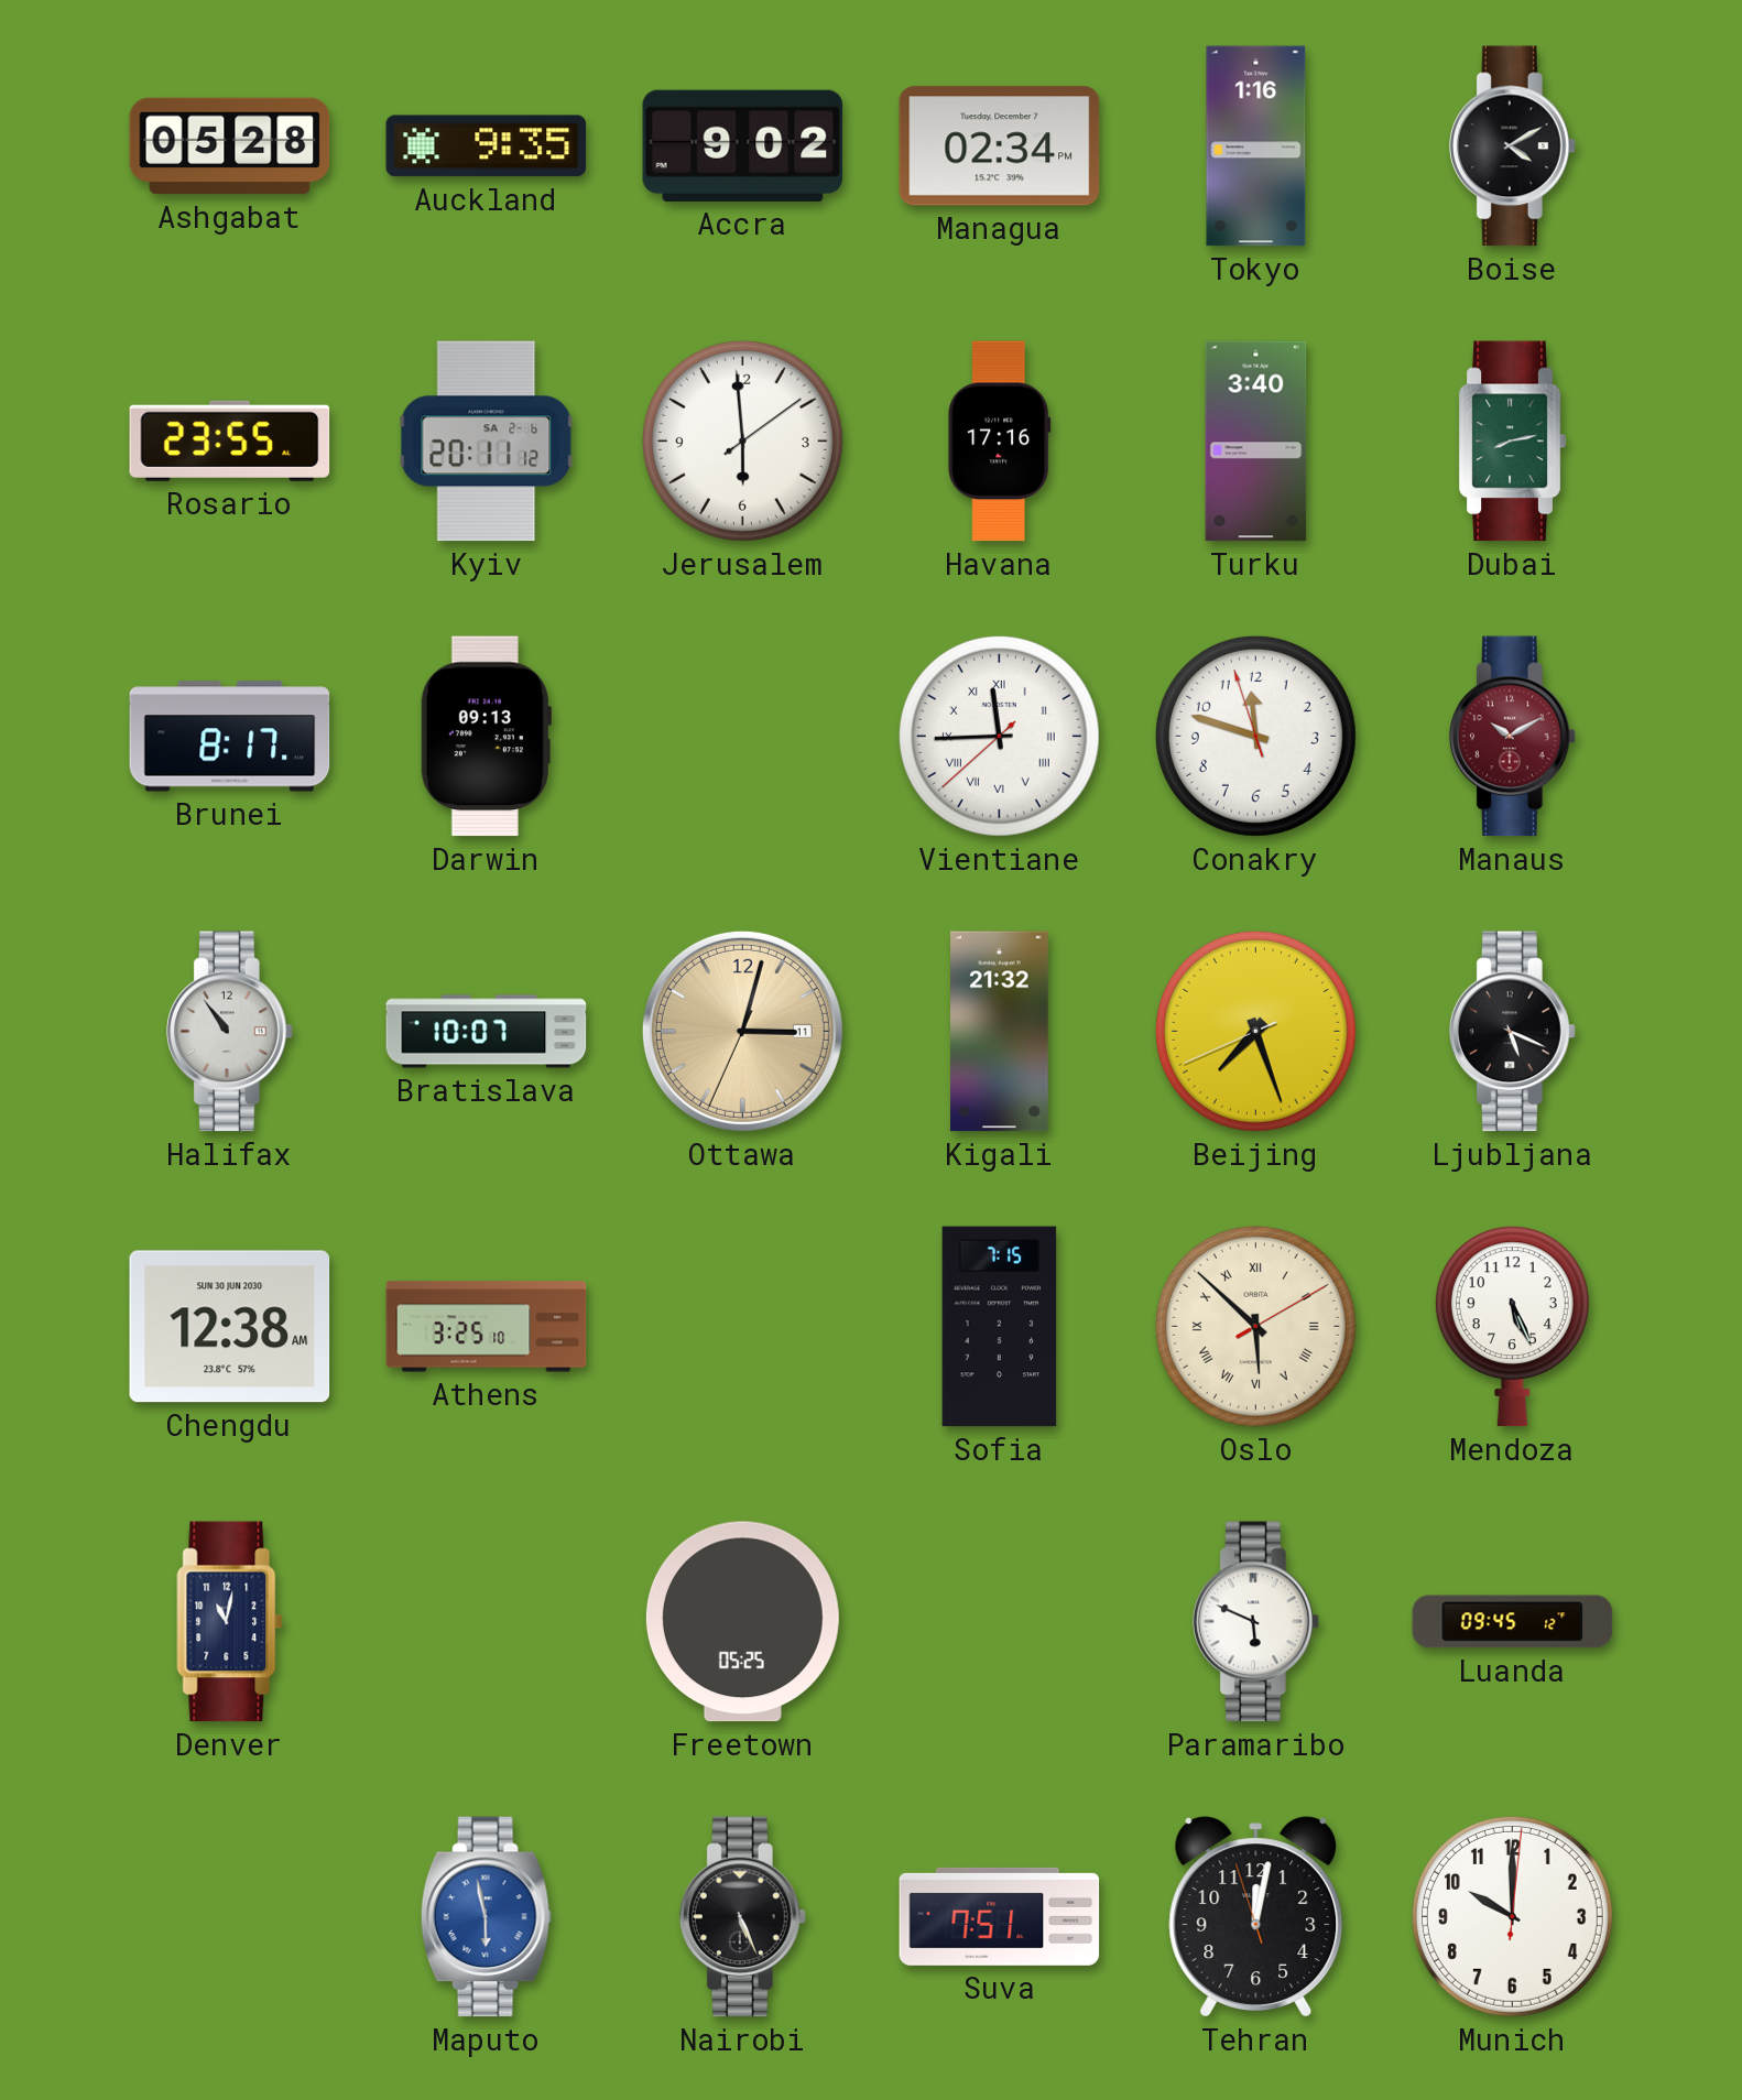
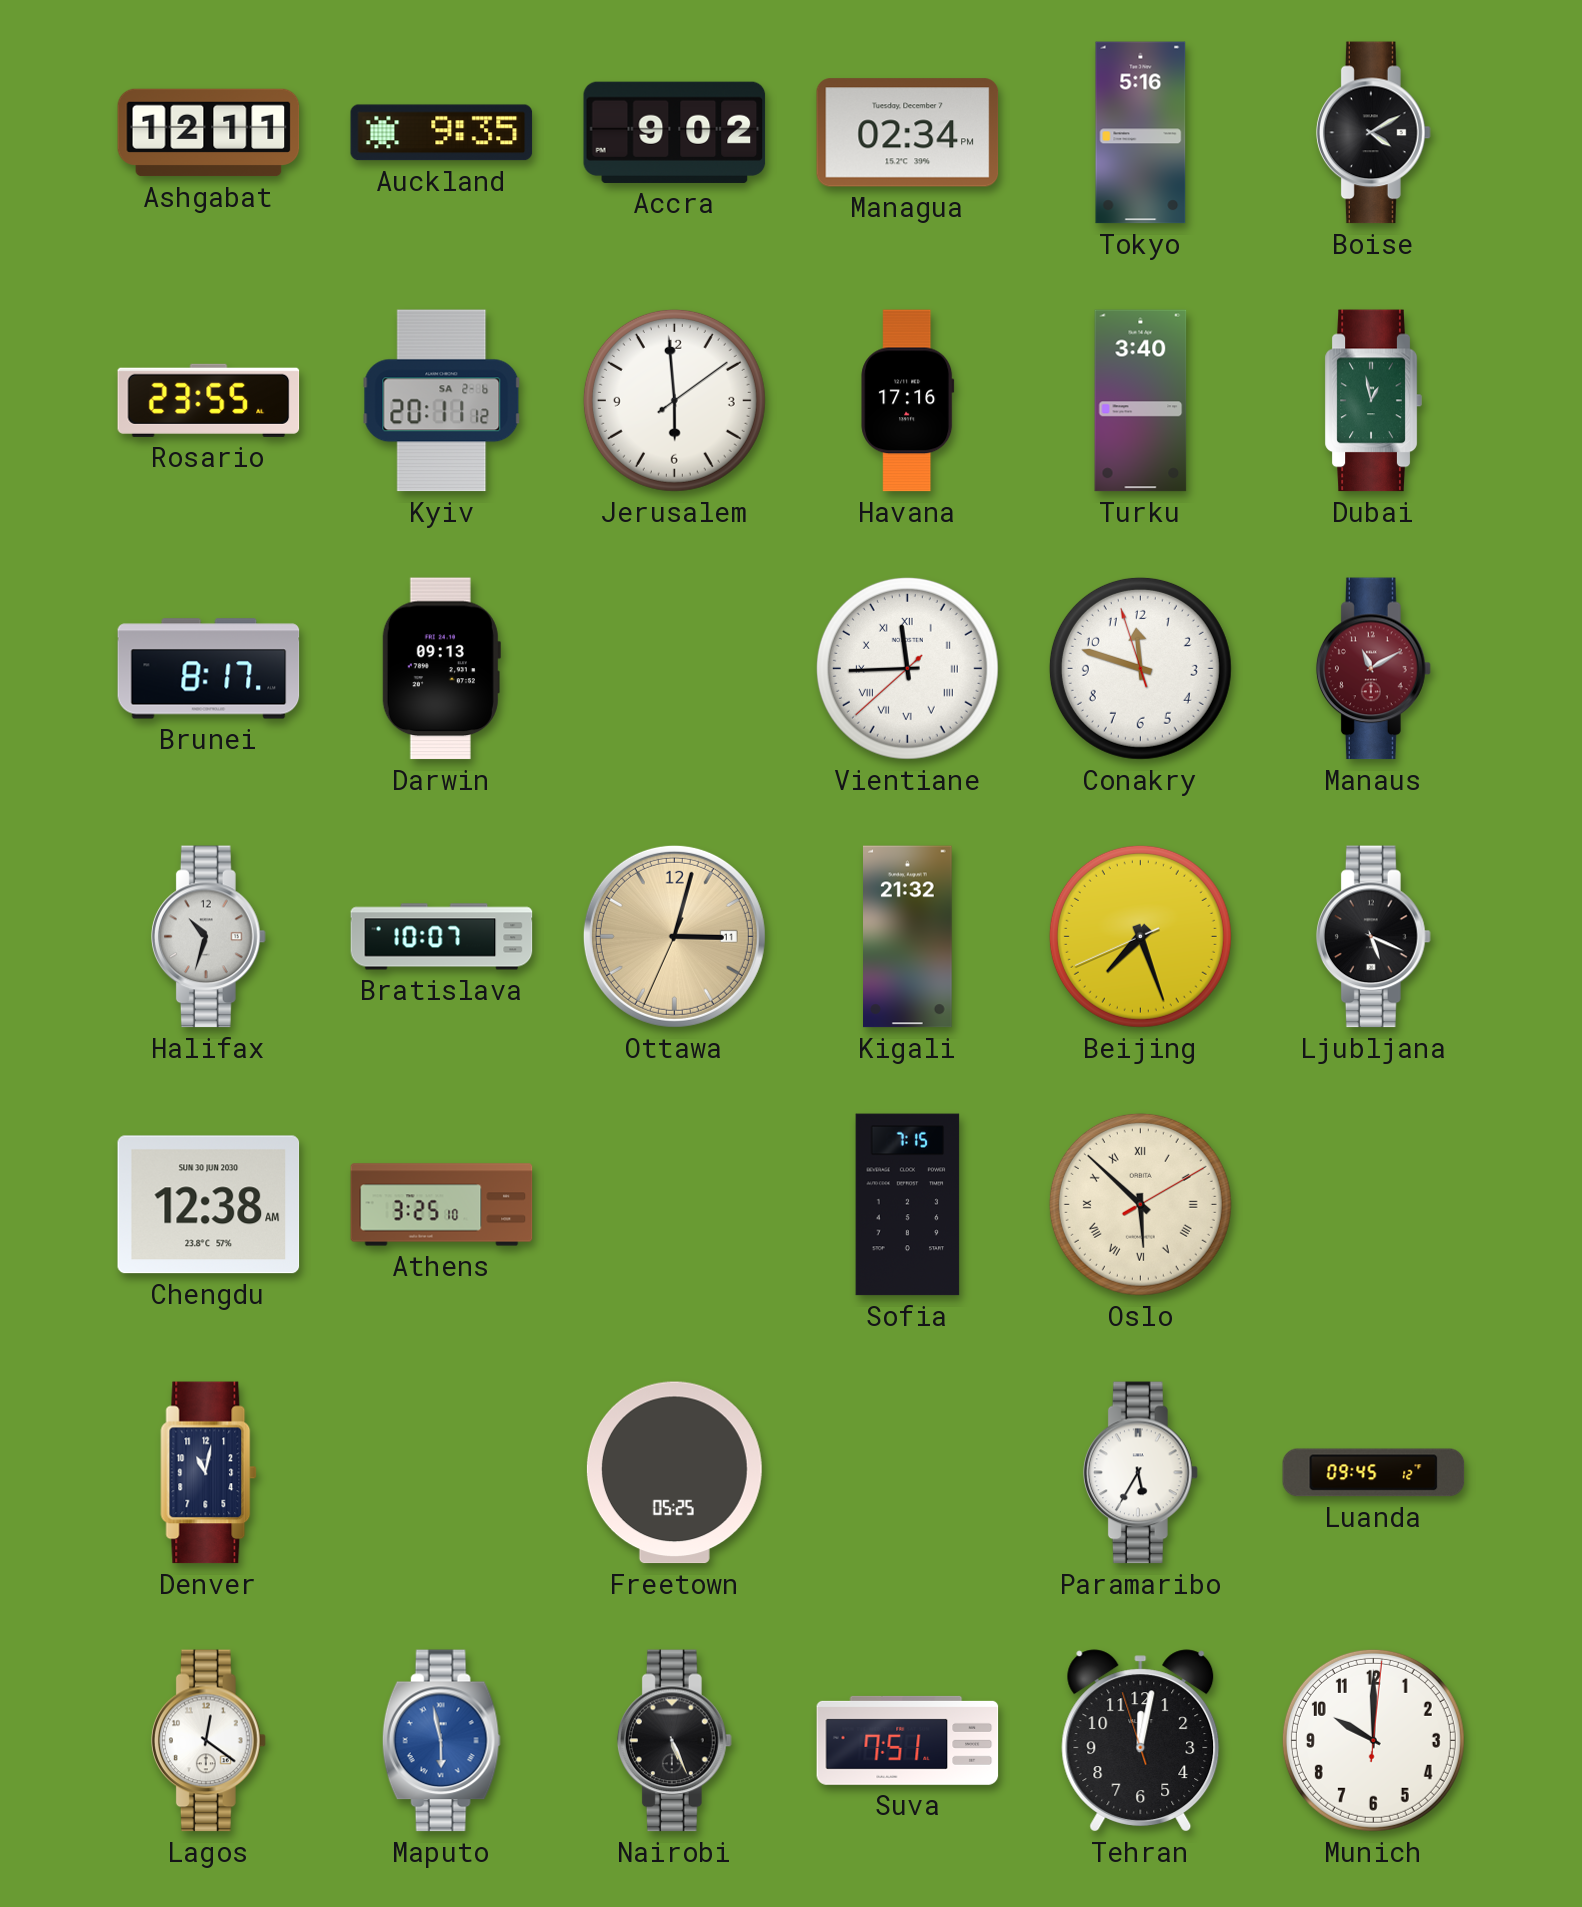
Ashgabat: 05:28 -> 12:11 (209, 133)
Tokyo: 1:16 -> 5:16 (1141, 133)
Dubai: 8:13 -> 12:58 (1373, 401)
Manaus: 10:10 -> 11:10 (1374, 669)
Halifax: 10:54 -> 10:33 (209, 937)
Mendoza: 5:26 -> none (1512, 1327)
Paramaribo: 5:49 -> 5:35 (1141, 1473)
Lagos: none -> 12:21 (209, 1741)
